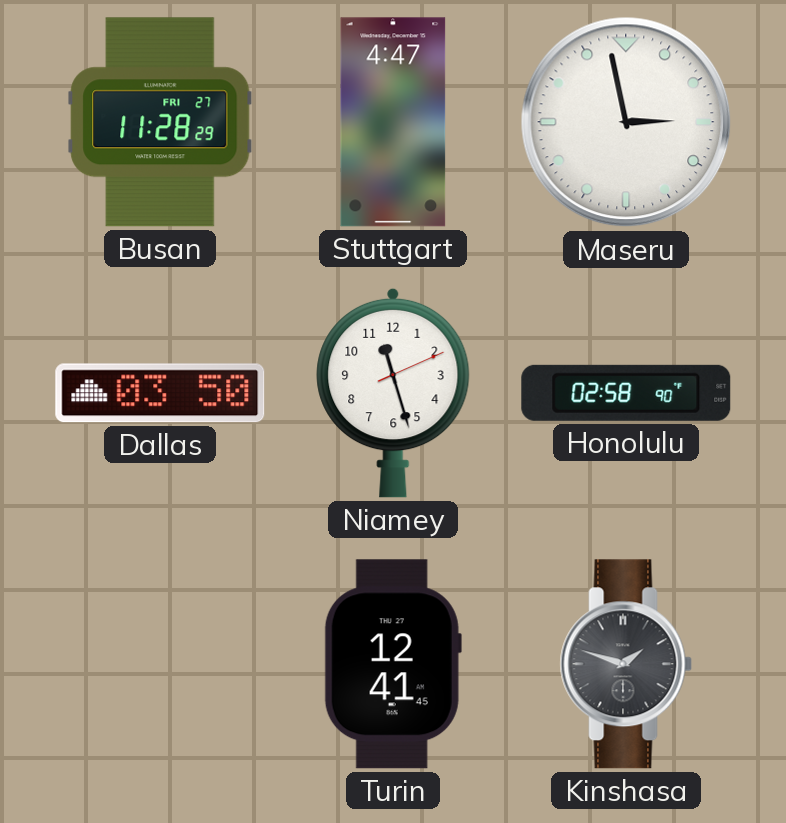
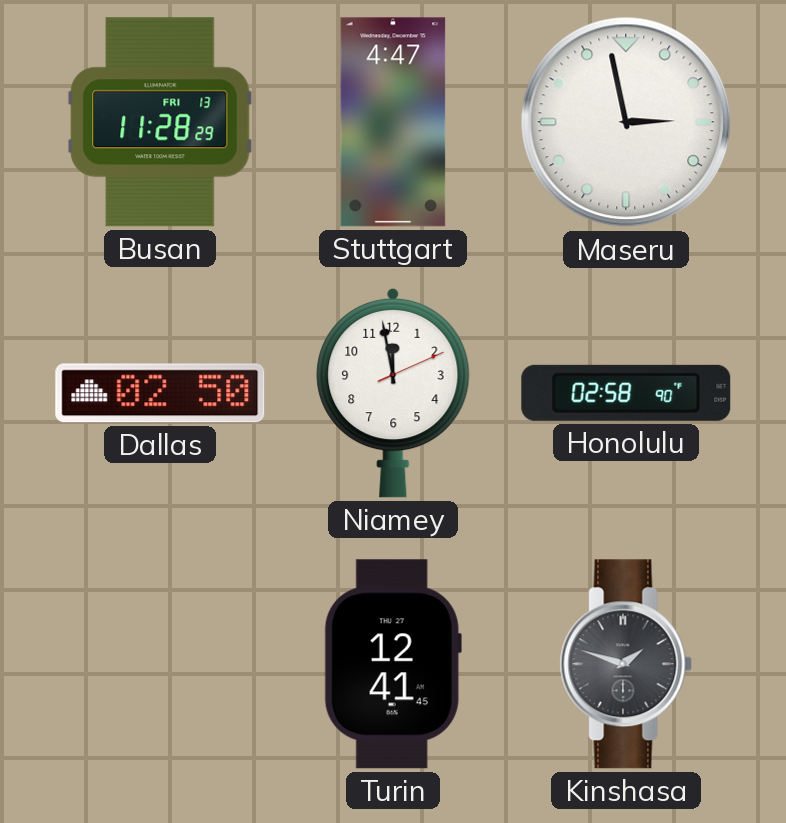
Busan date: FRI 27 -> FRI 13 (160, 122)
Dallas: 03:50 -> 02:50 (160, 393)
Niamey: 11:27 -> 11:58 (393, 393)
